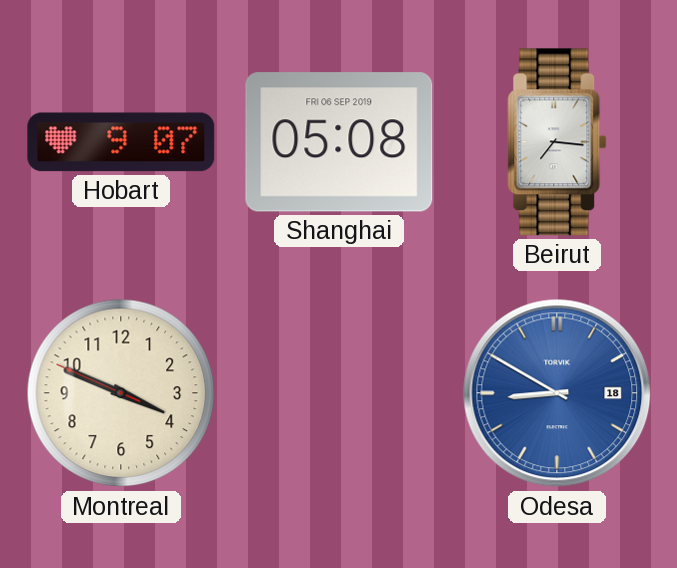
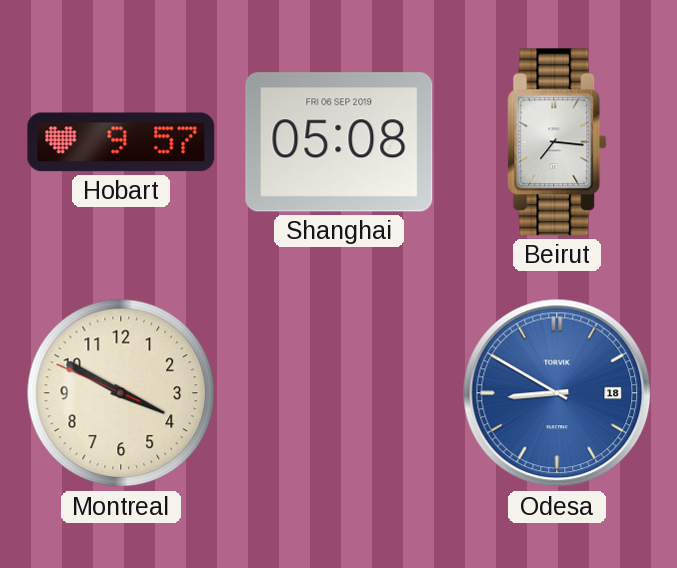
Hobart: 9:07 -> 9:57 (121, 142)
Montreal: 3:48 -> 3:49 (121, 393)
